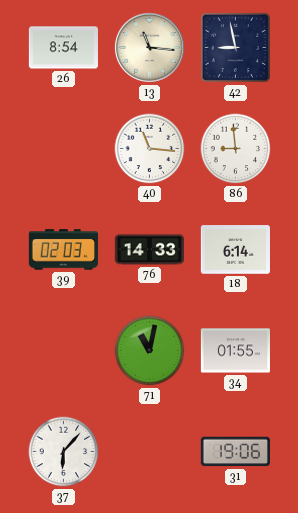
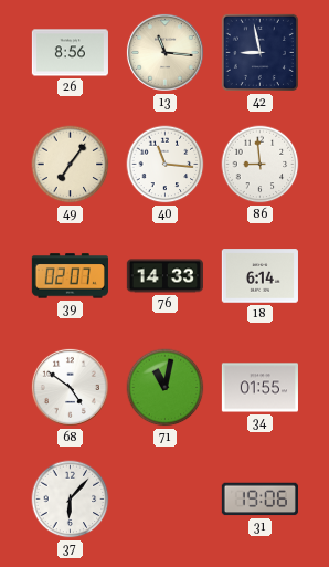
26: 8:54 -> 8:56 (70, 53)
49: none -> 7:06 (71, 165)
39: 02:03 -> 02:07 (70, 276)
68: none -> 4:51 (70, 387)
